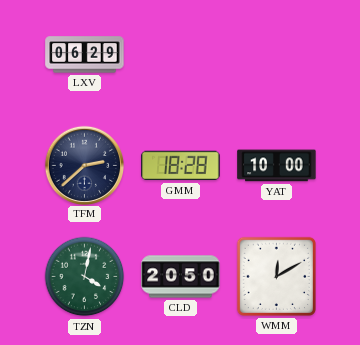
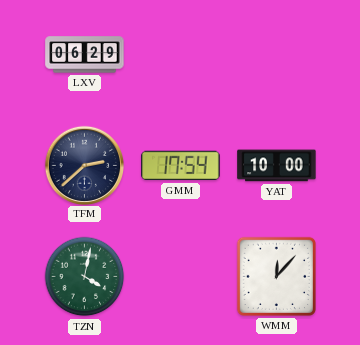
GMM: 18:28 -> 17:54 (181, 166)
CLD: 20:50 -> none (181, 277)
WMM: 12:10 -> 12:07 (276, 276)
